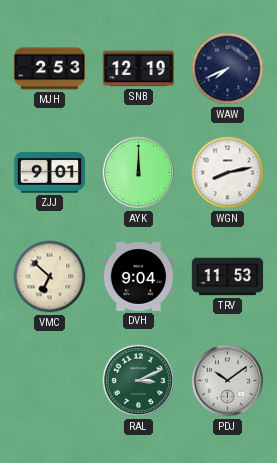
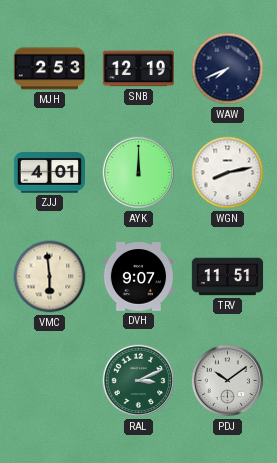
ZJJ: 9:01 -> 4:01 (49, 173)
VMC: 6:52 -> 5:59 (50, 277)
DVH: 9:04 -> 9:07 (138, 277)
TRV: 11:53 -> 11:51 (228, 277)
